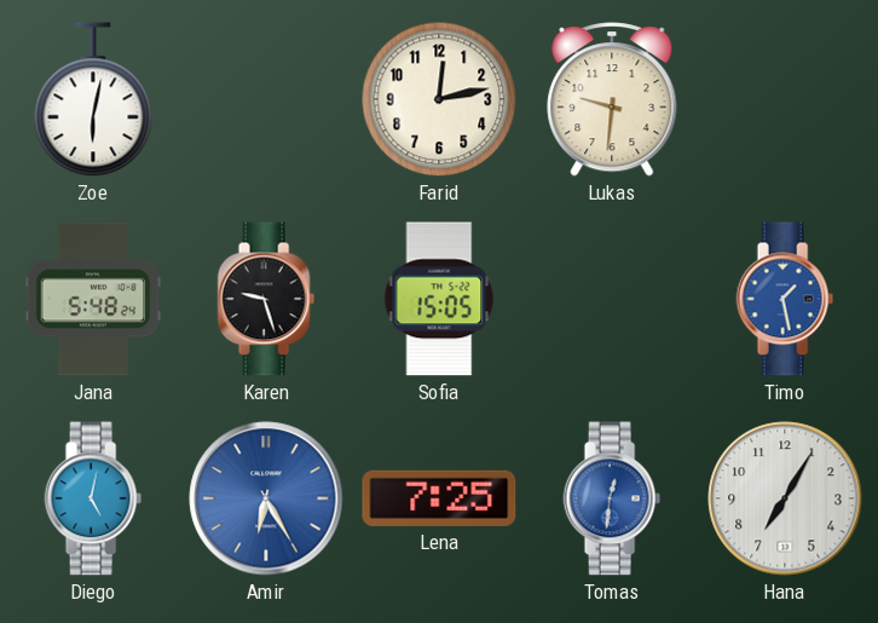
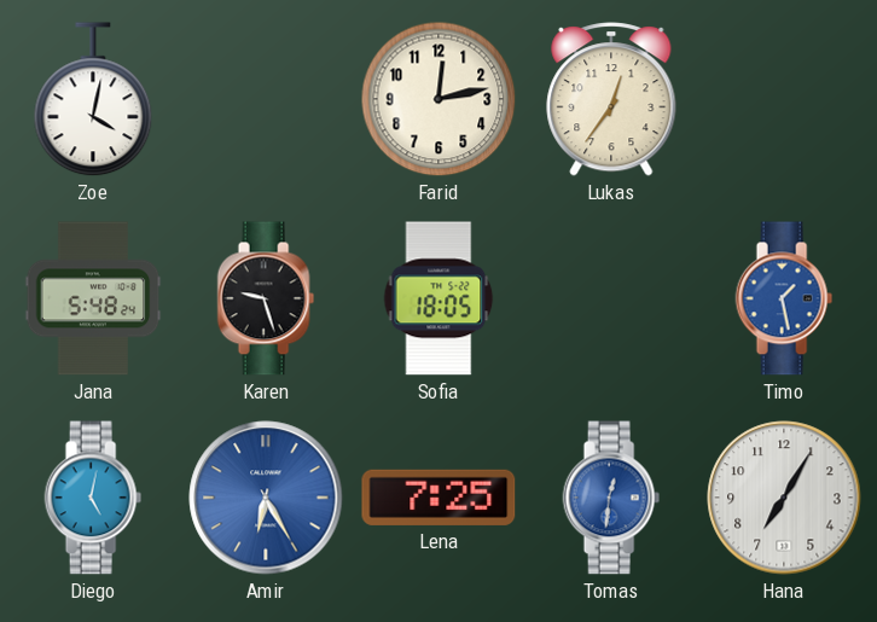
Zoe: 6:02 -> 4:02 (93, 100)
Lukas: 9:31 -> 12:36 (611, 99)
Sofia: 15:05 -> 18:05 (438, 298)
